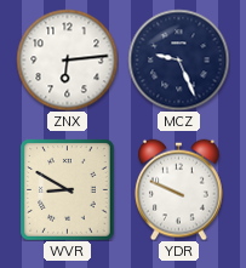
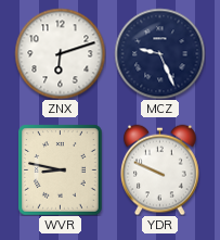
ZNX: 6:14 -> 6:12 (60, 53)
WVR: 8:50 -> 8:47 (61, 169)
